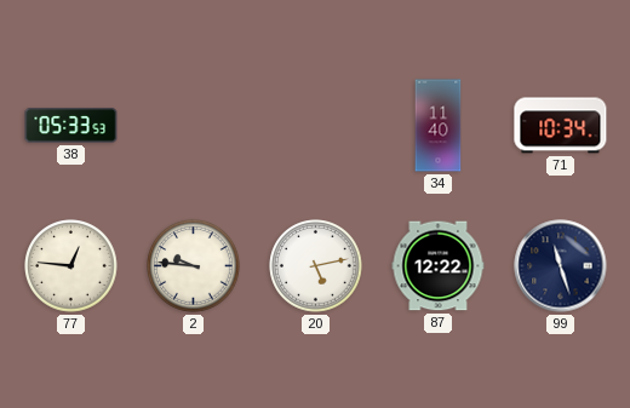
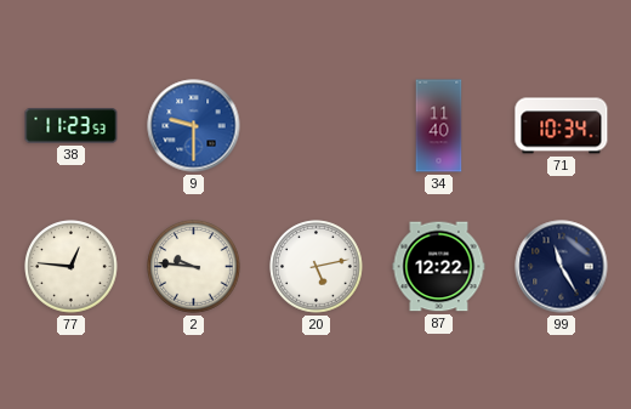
38: 05:33 -> 11:23 (72, 126)
9: none -> 9:30 (194, 126)
99: 11:27 -> 11:25 (562, 267)
